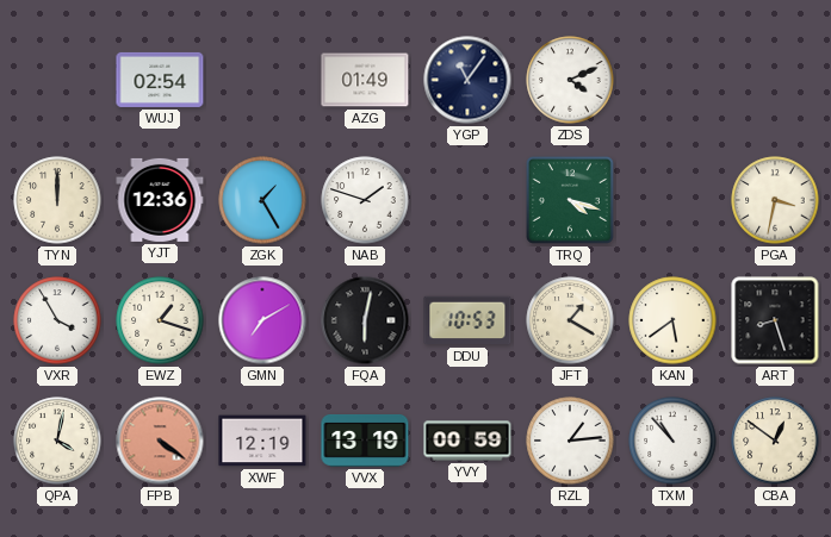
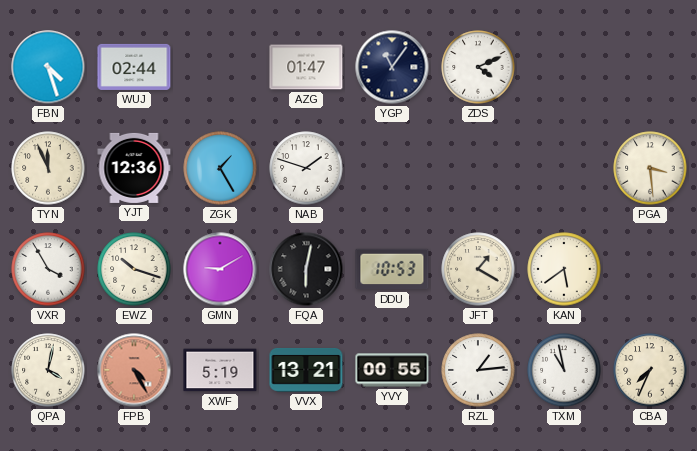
FBN: none -> 4:27 (48, 67)
WUJ: 02:54 -> 02:44 (134, 67)
AZG: 01:49 -> 01:47 (306, 67)
TYN: 12:00 -> 11:56 (48, 168)
TRQ: 4:18 -> none (570, 200)
PGA: 3:32 -> 3:29 (650, 168)
EWZ: 1:18 -> 10:18 (134, 269)
GMN: 7:10 -> 9:10 (220, 269)
ART: 8:27 -> none (775, 320)
FPB: 4:21 -> 4:25 (134, 370)
XWF: 12:19 -> 5:19 (220, 370)
VVX: 13:19 -> 13:21 (306, 370)
YVY: 00:59 -> 00:55 (392, 370)
TXM: 10:53 -> 10:58 (564, 370)
CBA: 12:51 -> 7:34 (650, 370)
